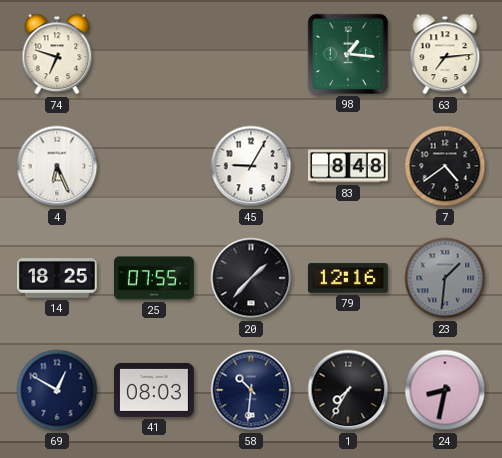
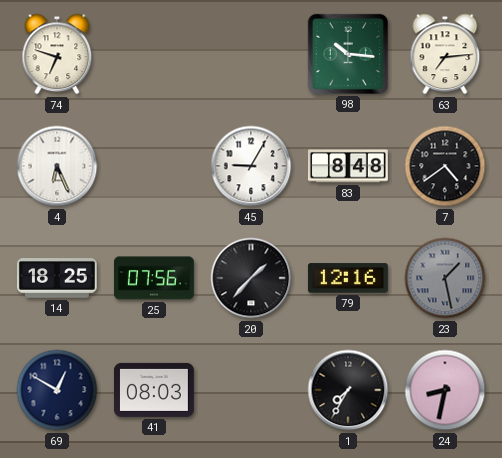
98: 1:16 -> 10:16 (348, 54)
25: 07:55 -> 07:56 (154, 278)
23: 1:31 -> 1:28 (445, 278)
58: 10:31 -> none (251, 390)
